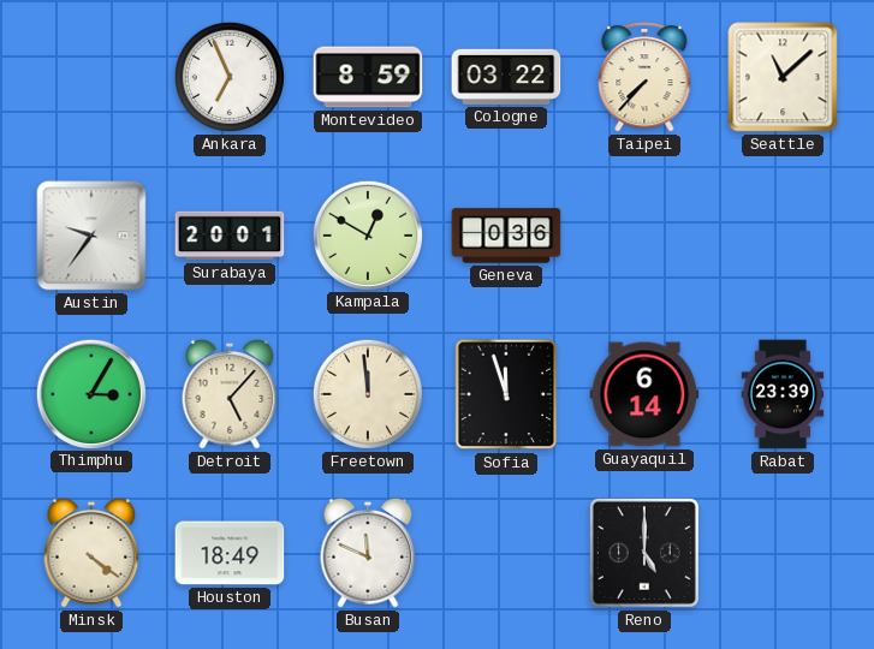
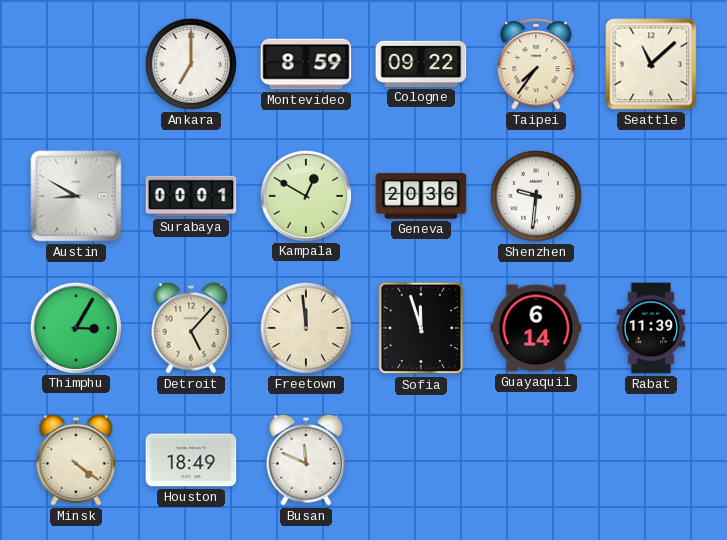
Ankara: 6:56 -> 7:00 (191, 64)
Cologne: 03:22 -> 09:22 (421, 64)
Taipei: 7:37 -> 7:36 (536, 64)
Austin: 9:36 -> 8:50 (76, 196)
Surabaya: 20:01 -> 00:01 (191, 196)
Geneva: 0:36 -> 20:36 (421, 196)
Shenzhen: none -> 9:31 (536, 196)
Rabat: 23:39 -> 11:39 (651, 328)
Reno: 5:00 -> none (644, 553)
